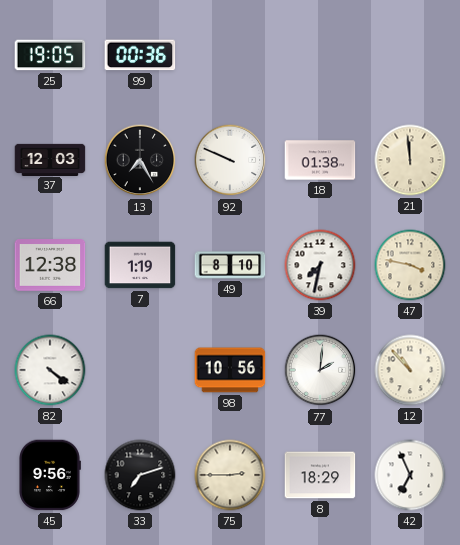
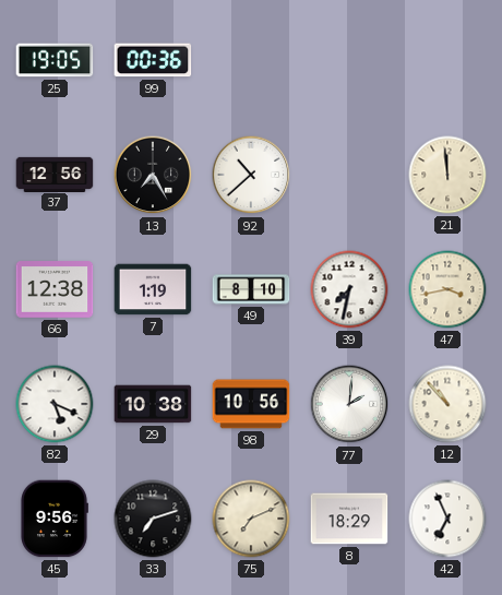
37: 12:03 -> 12:56 (55, 174)
92: 9:49 -> 10:38 (251, 175)
18: 01:38 -> none (320, 160)
47: 3:47 -> 3:43 (447, 289)
82: 4:21 -> 5:19 (55, 404)
29: none -> 10:38 (153, 404)
75: 2:45 -> 7:11 (251, 519)
